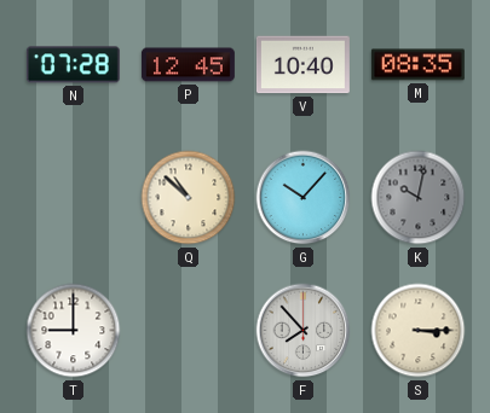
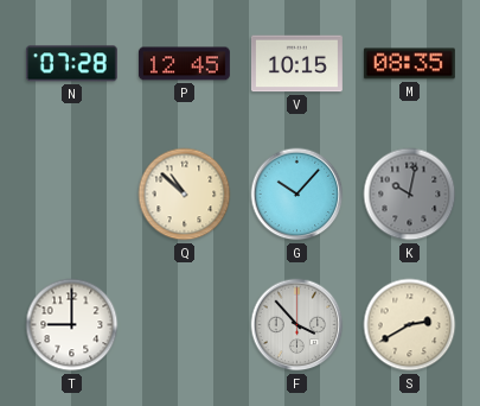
V: 10:40 -> 10:15 (296, 64)
F: 7:53 -> 3:53 (297, 325)
S: 3:15 -> 2:40 (410, 325)
